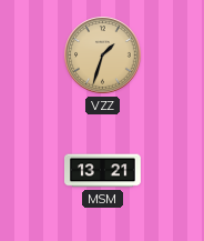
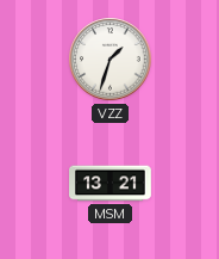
VZZ dial: champagne -> white (111, 60)
